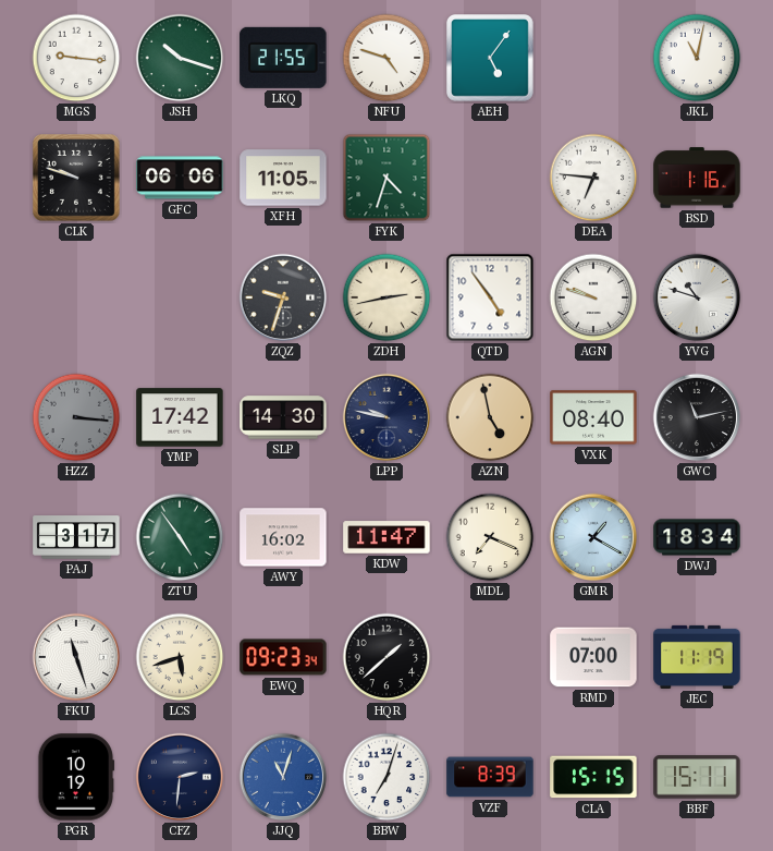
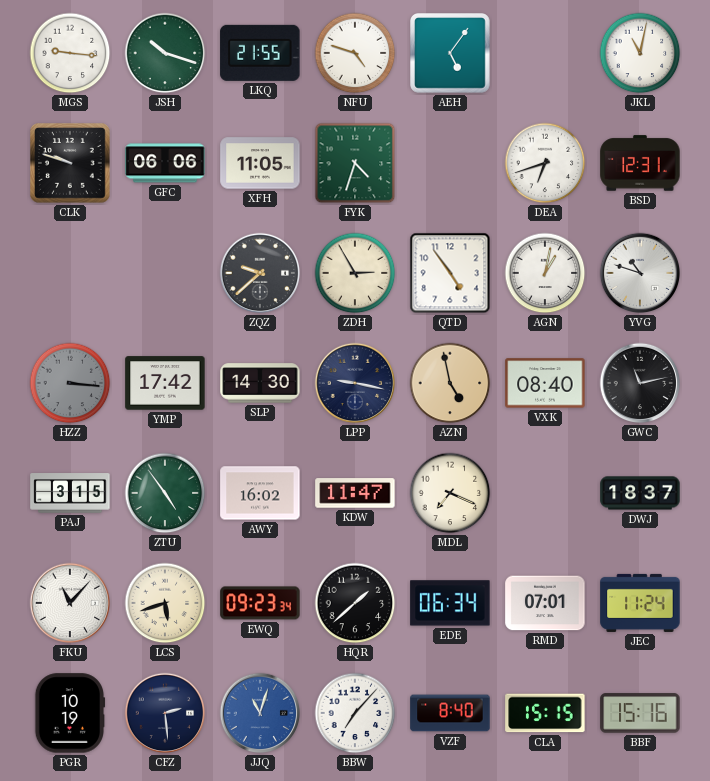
DEA: 6:46 -> 6:42 (545, 163)
BSD: 1:16 -> 12:31 (640, 163)
ZQZ: 9:33 -> 9:38 (260, 273)
ZDH: 2:43 -> 2:55 (355, 273)
AGN: 9:48 -> 1:02 (545, 273)
LPP: 9:47 -> 9:17 (355, 383)
PAJ: 3:17 -> 3:15 (70, 493)
GMR: 1:20 -> none (593, 537)
DWJ: 18:34 -> 18:37 (640, 493)
FKU: 11:27 -> 11:07 (70, 603)
EDE: none -> 06:34 (450, 603)
RMD: 07:00 -> 07:01 (545, 603)
JEC: 11:19 -> 11:24 (640, 603)
CFZ: 2:31 -> 2:29 (165, 713)
BBW: 7:03 -> 7:07 (355, 713)
VZF: 8:39 -> 8:40 (450, 713)
BBF: 15:11 -> 15:16 (640, 713)
